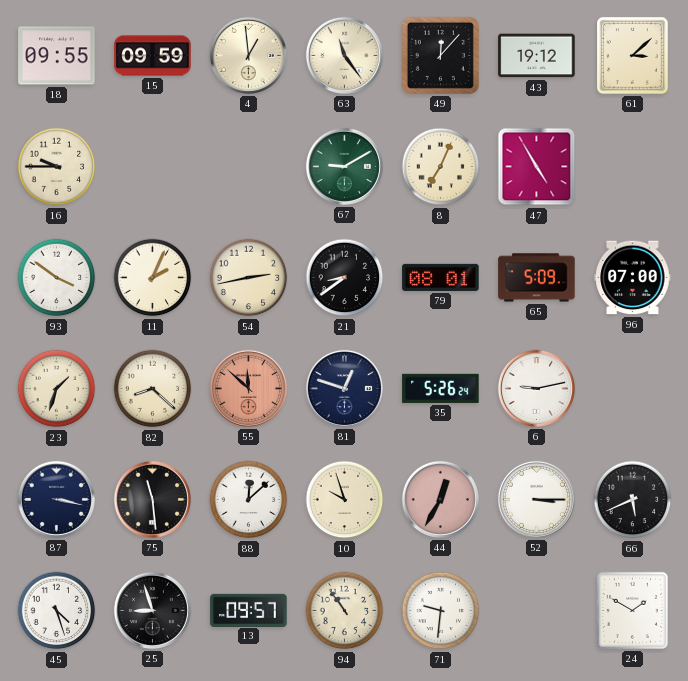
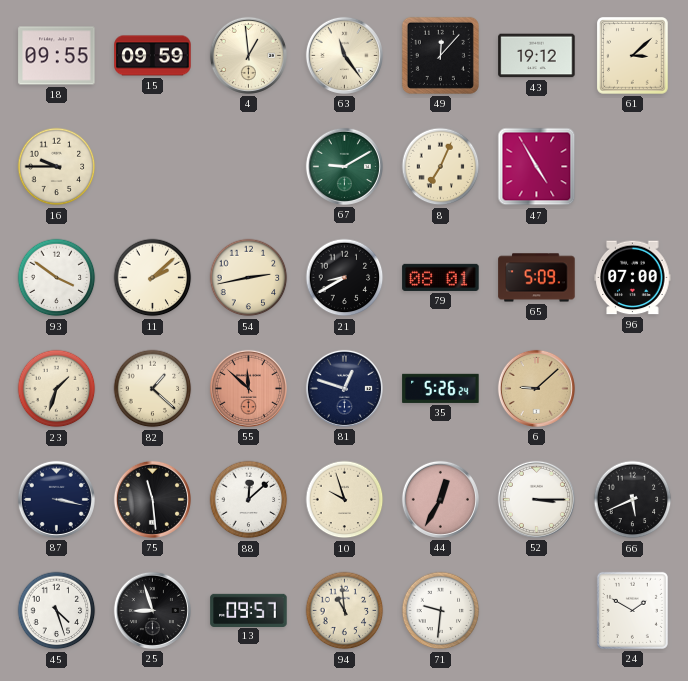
11: 2:04 -> 2:08 (153, 278)
21: 8:39 -> 8:40 (345, 278)
82: 8:22 -> 1:22 (153, 389)
6: 9:13 -> 9:08 (536, 388)
6 dial: white -> champagne (536, 388)
94: 10:54 -> 10:59 (345, 611)
